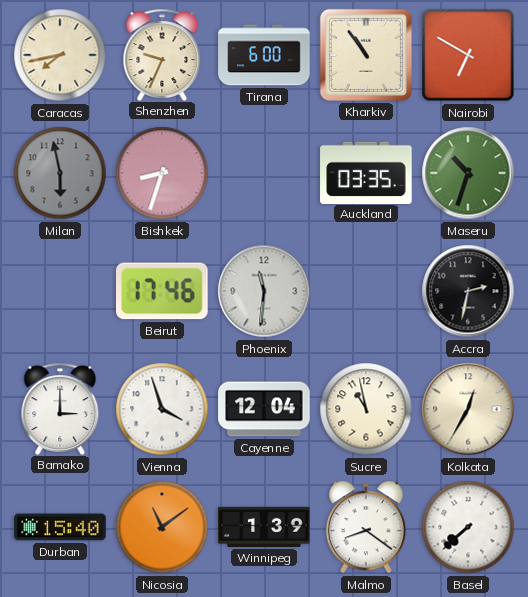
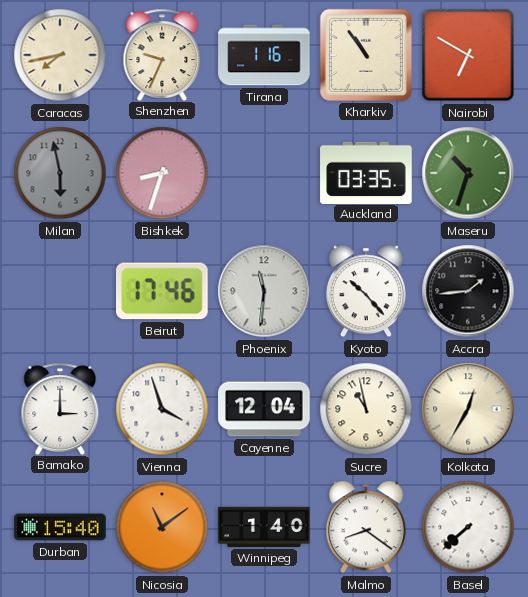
Tirana: 6:00 -> 1:16 (264, 55)
Kyoto: none -> 10:23 (366, 291)
Accra: 2:32 -> 1:44 (468, 291)
Winnipeg: 1:39 -> 1:40 (264, 527)
